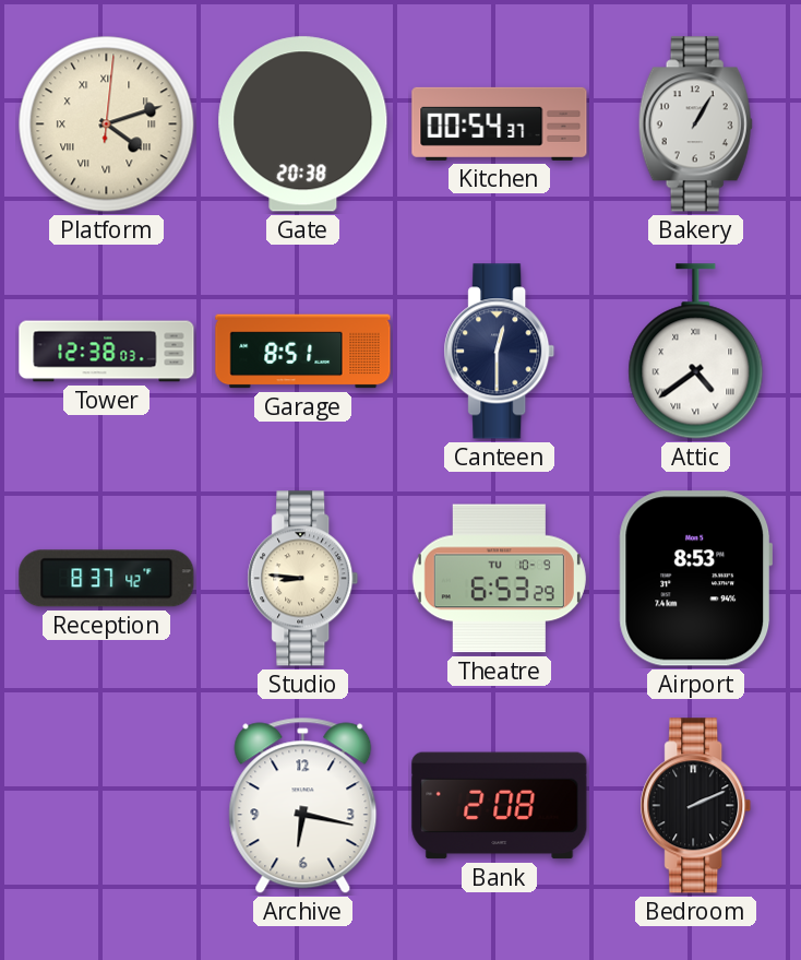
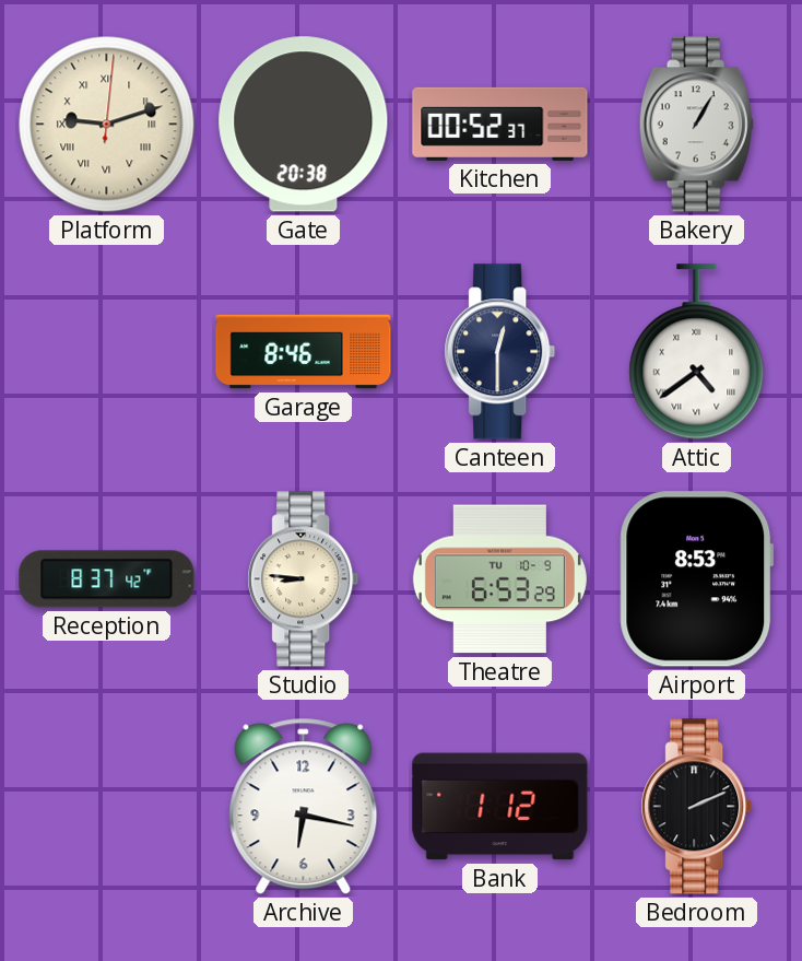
Platform: 4:12 -> 9:12 (107, 125)
Kitchen: 00:54 -> 00:52 (500, 124)
Tower: 12:38 -> none (107, 352)
Garage: 8:51 -> 8:46 (304, 352)
Bank: 2:08 -> 1:12 (500, 807)
